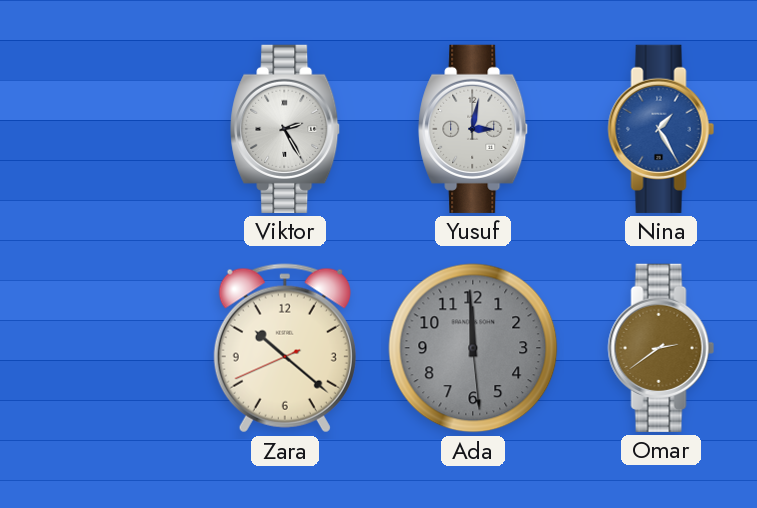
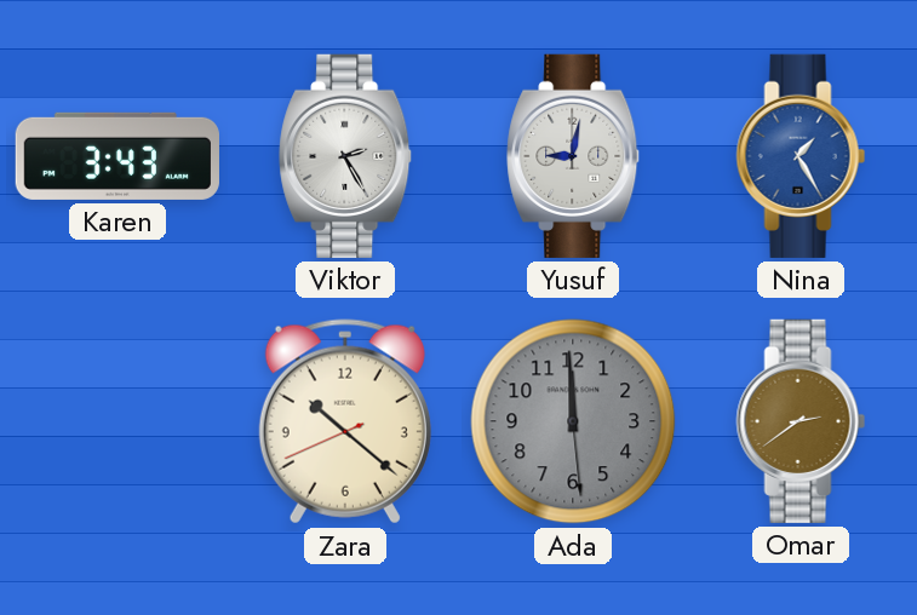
Karen: none -> 3:43 (118, 156)
Yusuf: 3:02 -> 9:02 (574, 156)
